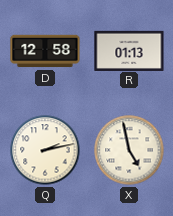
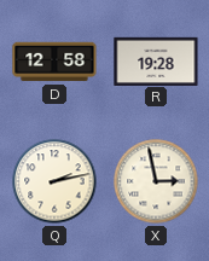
R: 01:13 -> 19:28 (156, 60)
X: 4:58 -> 2:58 (156, 181)
